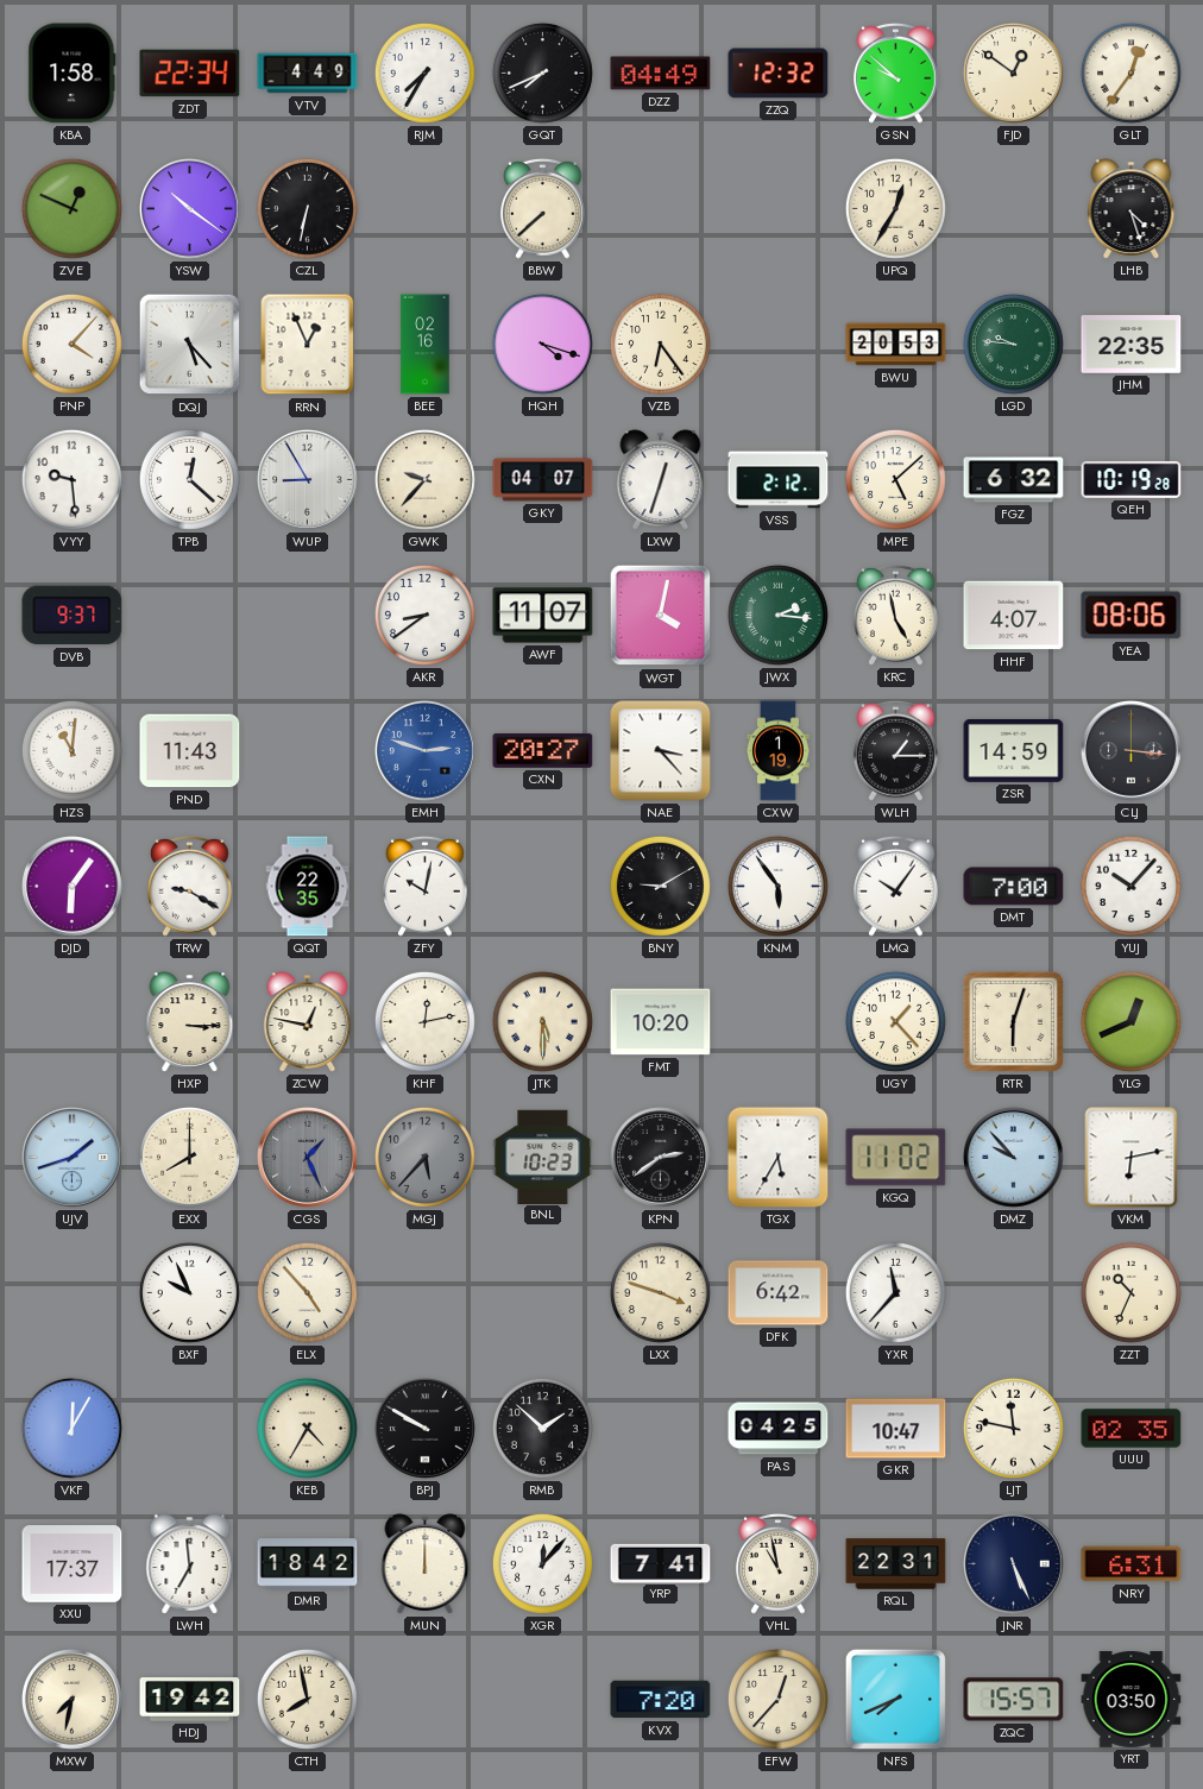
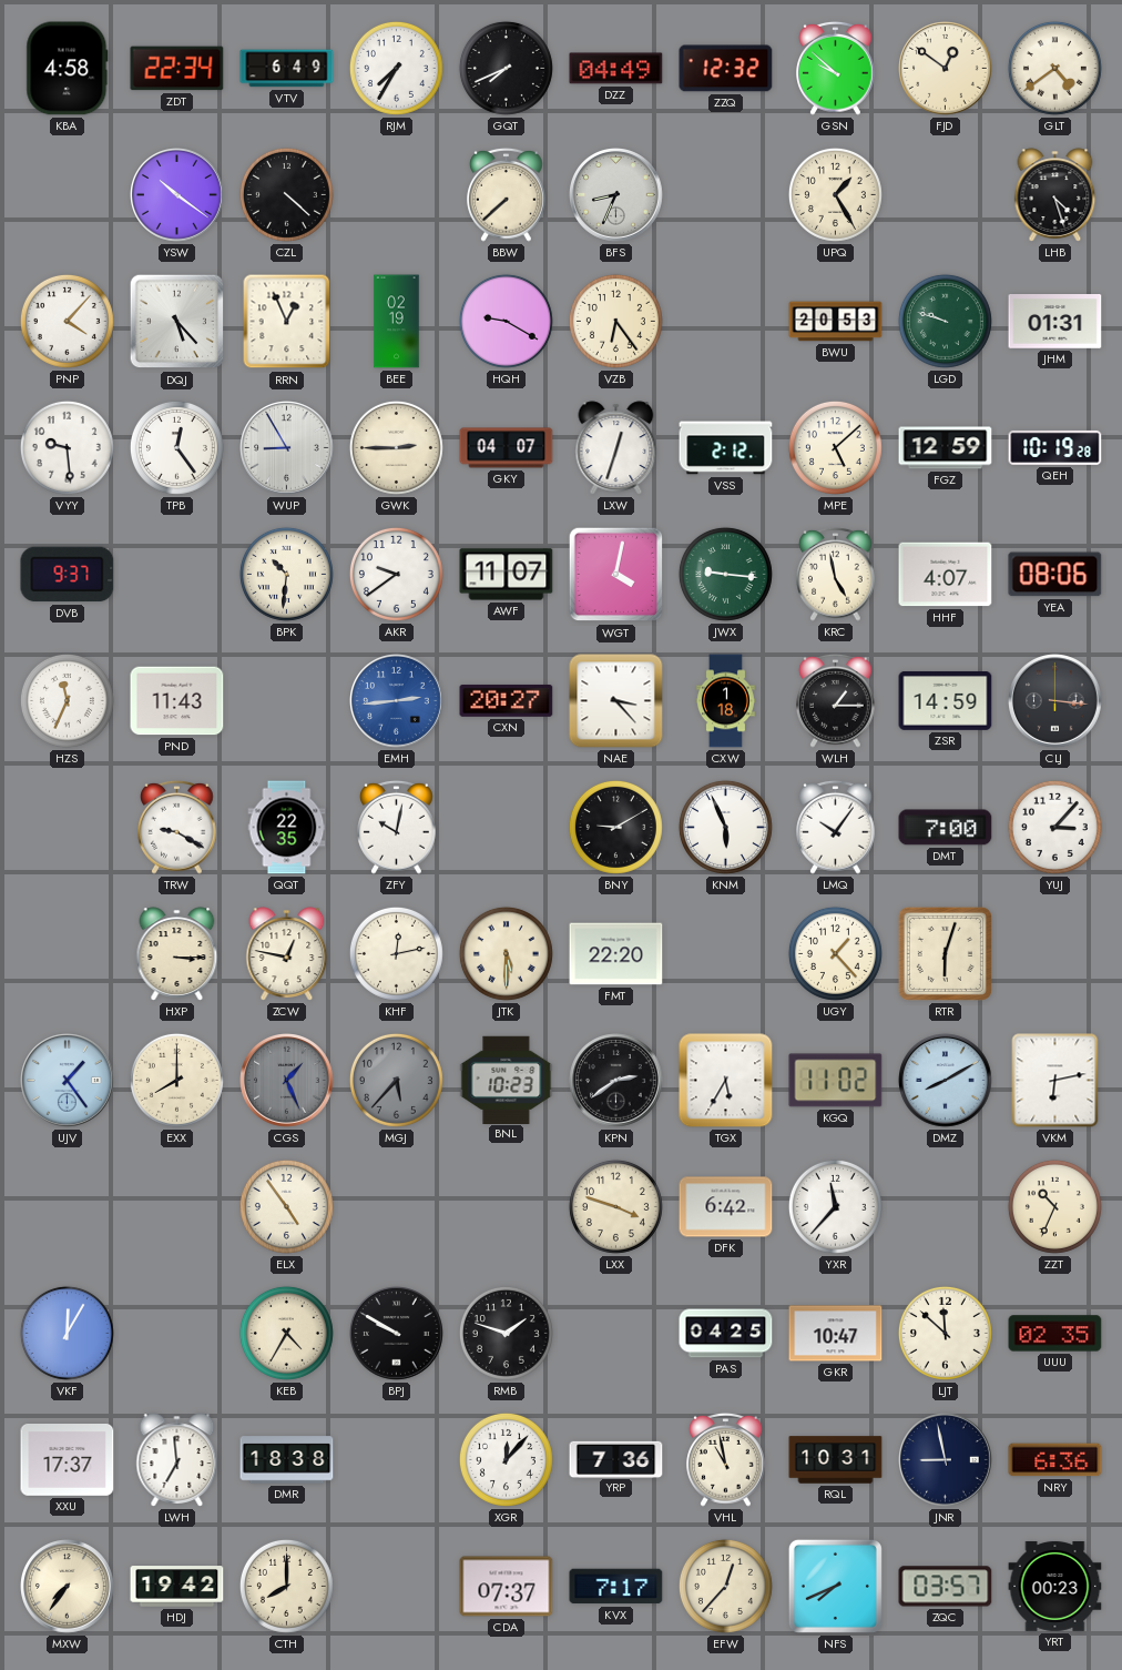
KBA: 1:58 -> 4:58 (68, 69)
VTV: 4:49 -> 6:49 (287, 69)
GLT: 12:36 -> 4:39 (1054, 68)
ZVE: 12:49 -> none (71, 208)
CZL: 6:32 -> 4:22 (286, 194)
BFS: none -> 8:34 (616, 195)
UPQ: 12:35 -> 1:25 (835, 194)
BEE: 02:16 -> 02:19 (397, 322)
HQH: 4:18 -> 9:20 (506, 321)
LGD: 9:46 -> 9:48 (945, 321)
JHM: 22:35 -> 01:31 (1055, 322)
TPB: 12:22 -> 12:24 (176, 447)
GWK: 9:37 -> 2:45 (396, 447)
FGZ: 6:32 -> 12:59 (946, 448)
BPK: none -> 10:31 (286, 574)
AKR: 8:39 -> 9:39 (396, 574)
JWX: 2:16 -> 9:16 (725, 574)
HZS: 11:01 -> 11:34 (67, 700)
EMH: 2:48 -> 2:44 (397, 701)
CXW: 1:19 -> 1:18 (725, 701)
DJD: 6:06 -> none (73, 887)
KNM: 5:54 -> 5:56 (725, 827)
YUJ: 10:07 -> 3:07 (1054, 827)
FMT: 10:20 -> 22:20 (616, 954)
YLG: 12:41 -> none (1130, 1021)
UJV: 1:42 -> 1:24 (68, 1081)
DMZ: 9:53 -> 8:10 (946, 1081)
BXF: 9:56 -> none (189, 1292)
ELX: 4:53 -> 4:54 (286, 1206)
RMB: 1:52 -> 1:48 (506, 1333)
LJT: 11:47 -> 11:52 (945, 1333)
DMR: 18:42 -> 18:38 (287, 1460)
MUN: 12:00 -> none (426, 1564)
YRP: 7:41 -> 7:36 (616, 1459)
RQL: 22:31 -> 10:31 (836, 1460)
JNR: 5:26 -> 8:58 (946, 1460)
NRY: 6:31 -> 6:36 (1055, 1460)
MXW: 7:32 -> 7:36 (68, 1587)
CTH: 7:58 -> 8:00 (286, 1586)
CDA: none -> 07:37 (507, 1587)
KVX: 7:20 -> 7:17 (616, 1587)
ZQC: 15:57 -> 03:57 (946, 1587)
YRT: 03:50 -> 00:23 (1055, 1586)
